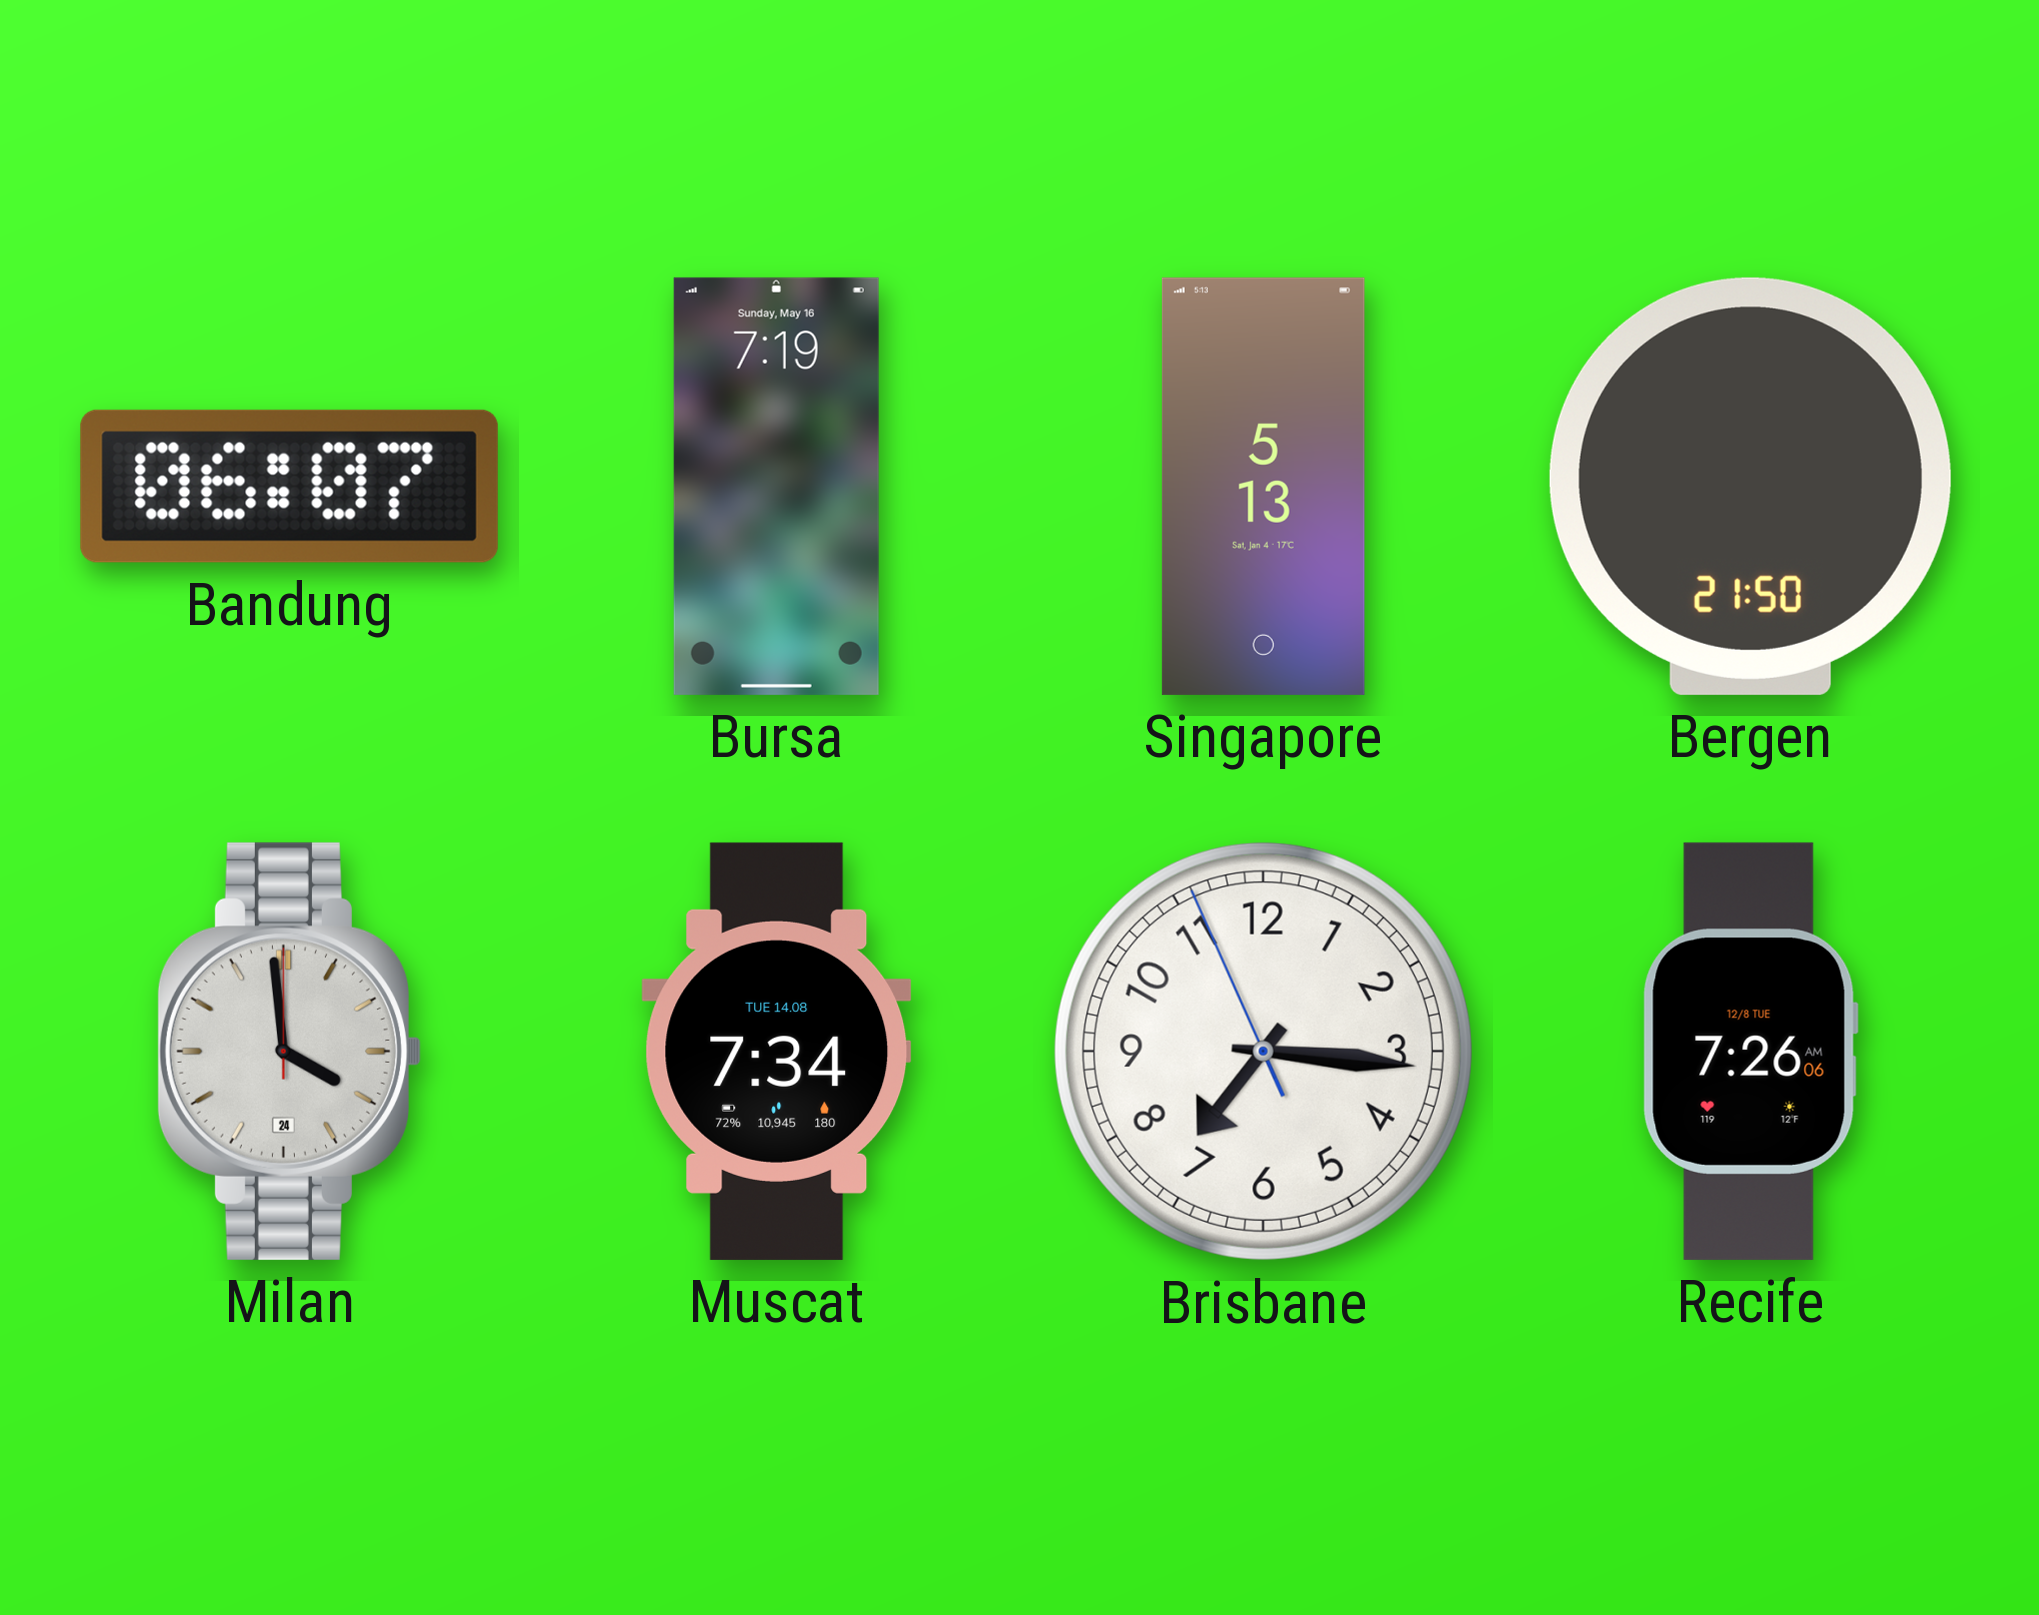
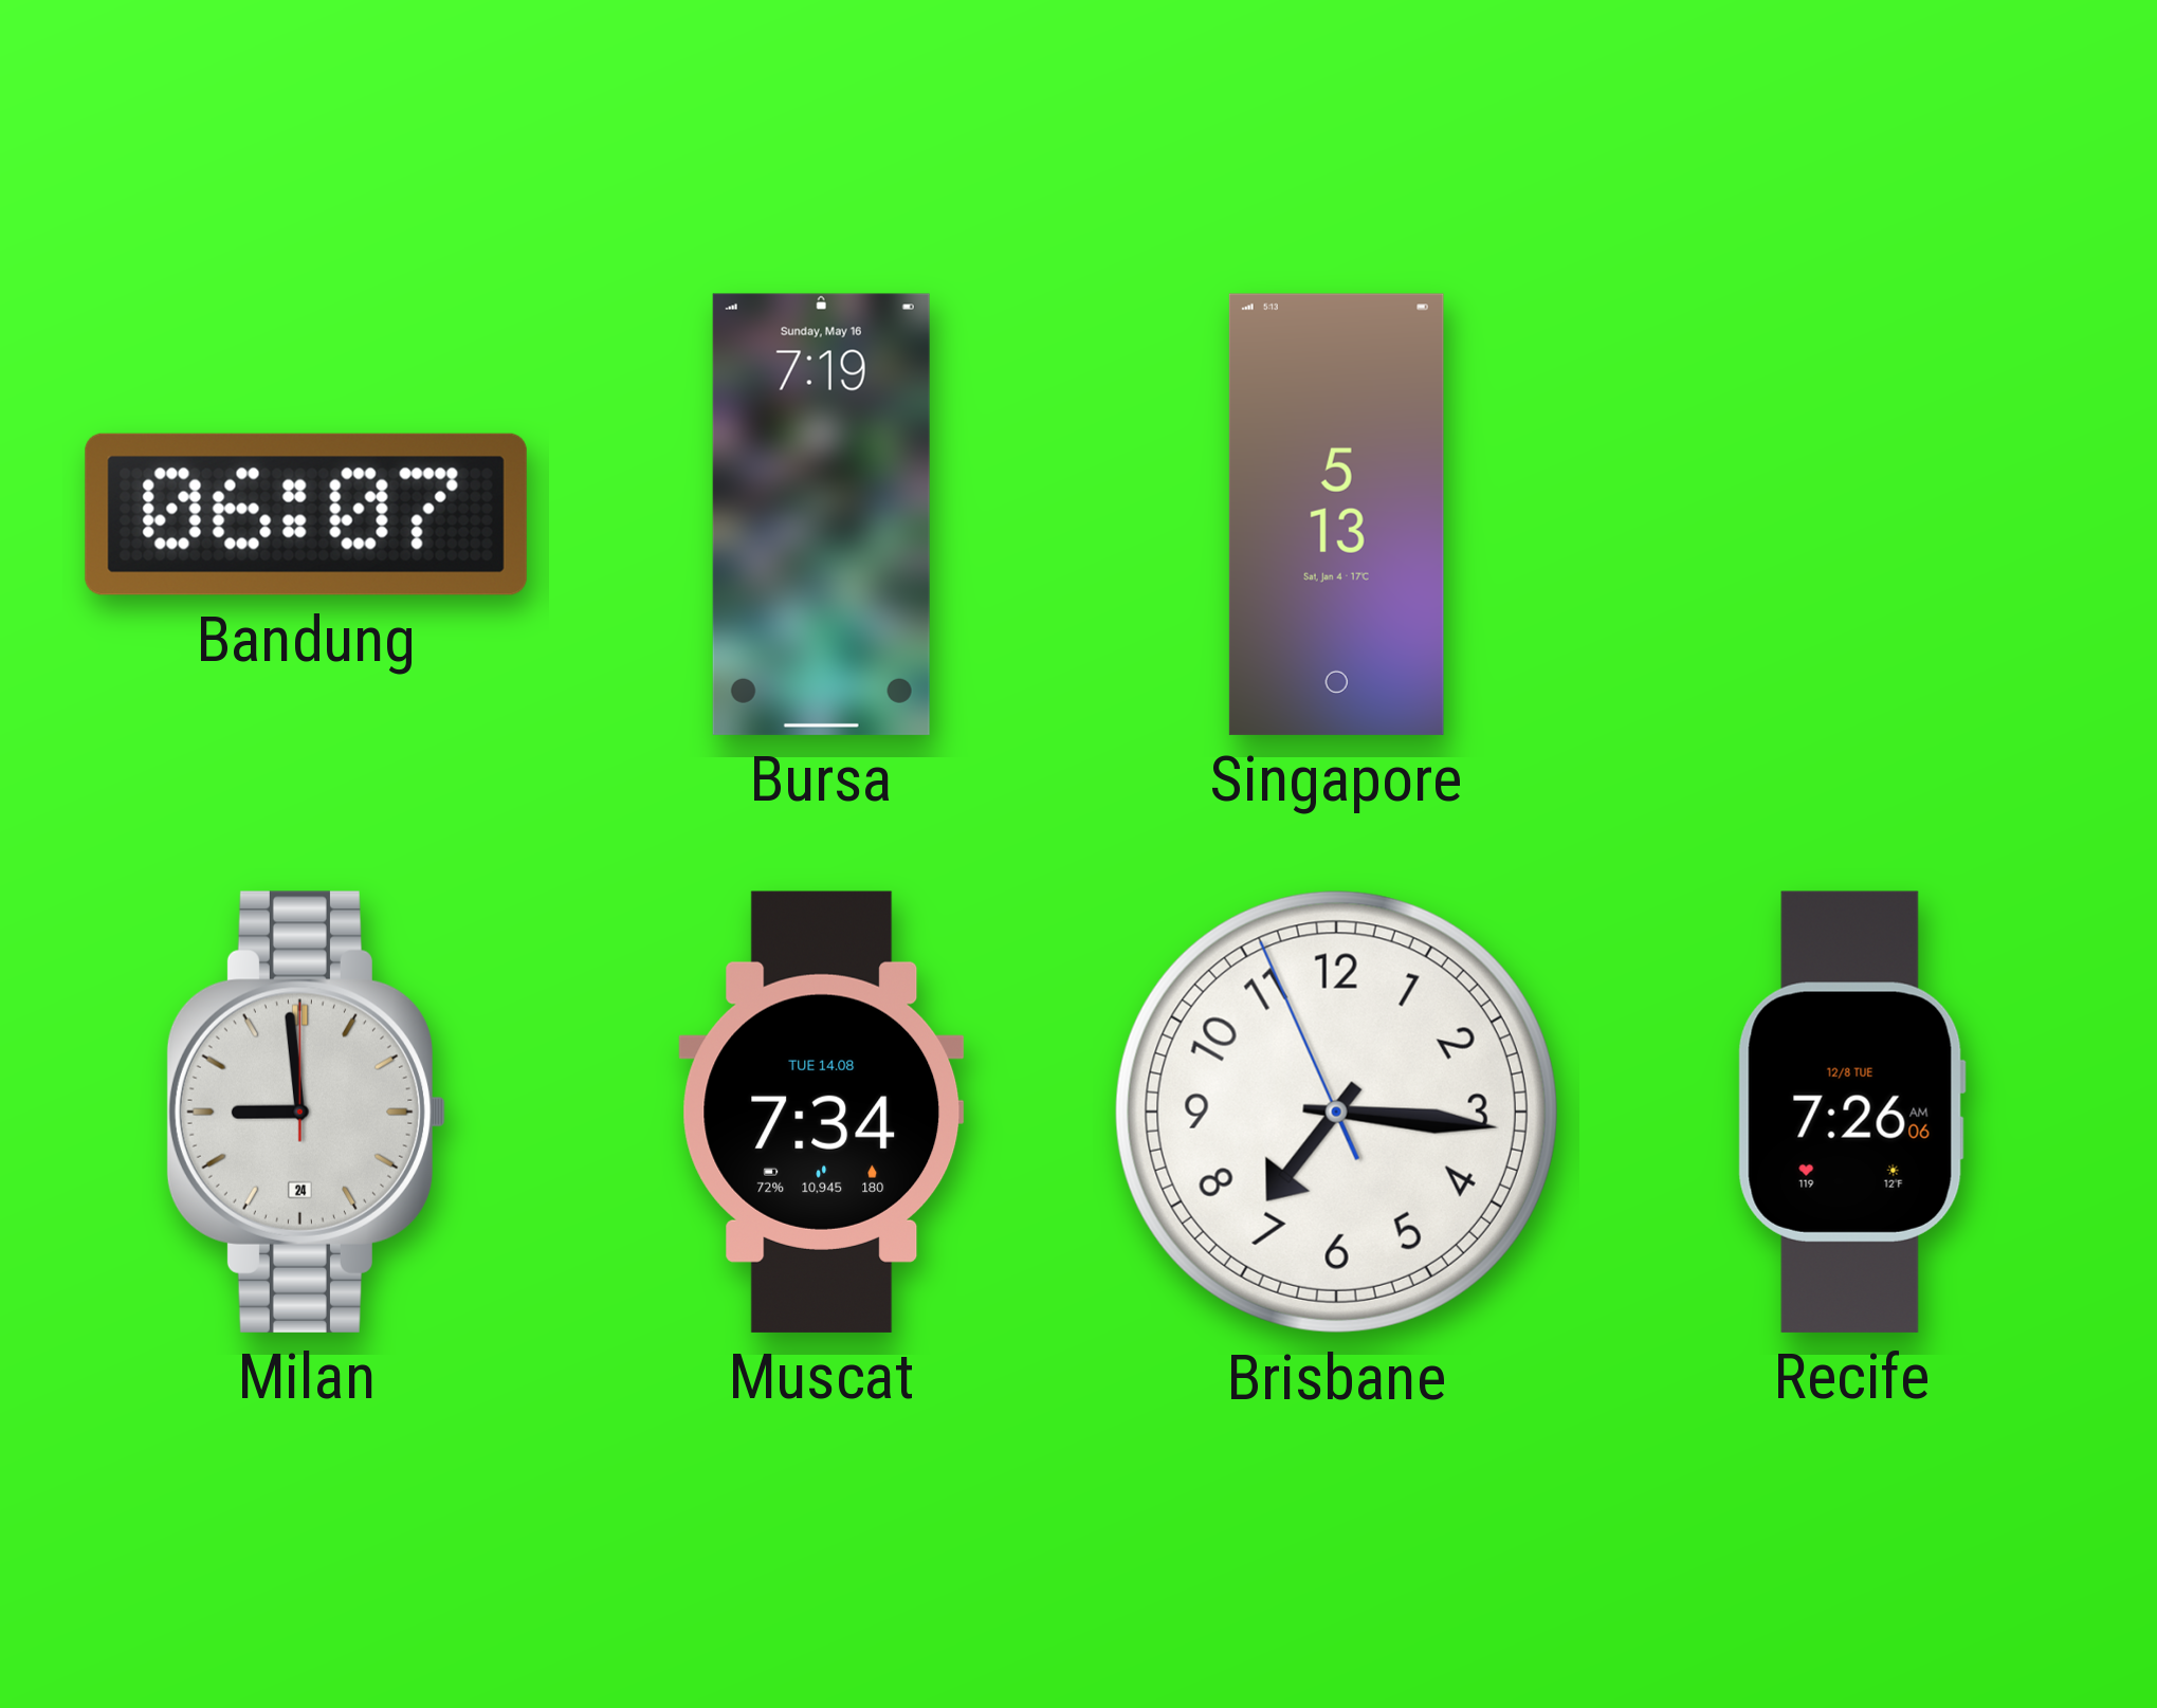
Bergen: 21:50 -> none (1750, 486)
Milan: 3:59 -> 8:59 (306, 1112)
